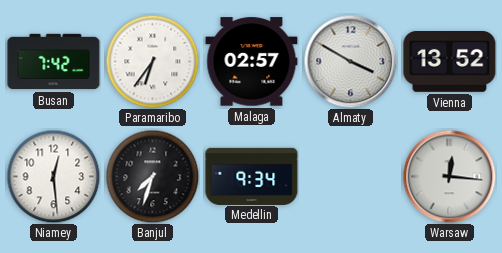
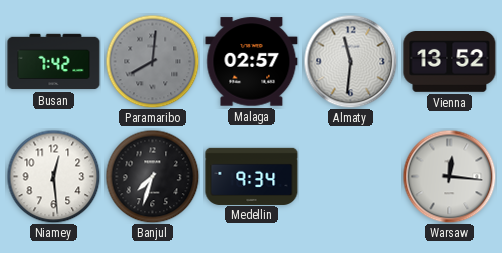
Paramaribo: 6:36 -> 8:01 (152, 61)
Paramaribo dial: white -> grey (152, 61)
Almaty: 3:50 -> 11:31 (350, 61)
